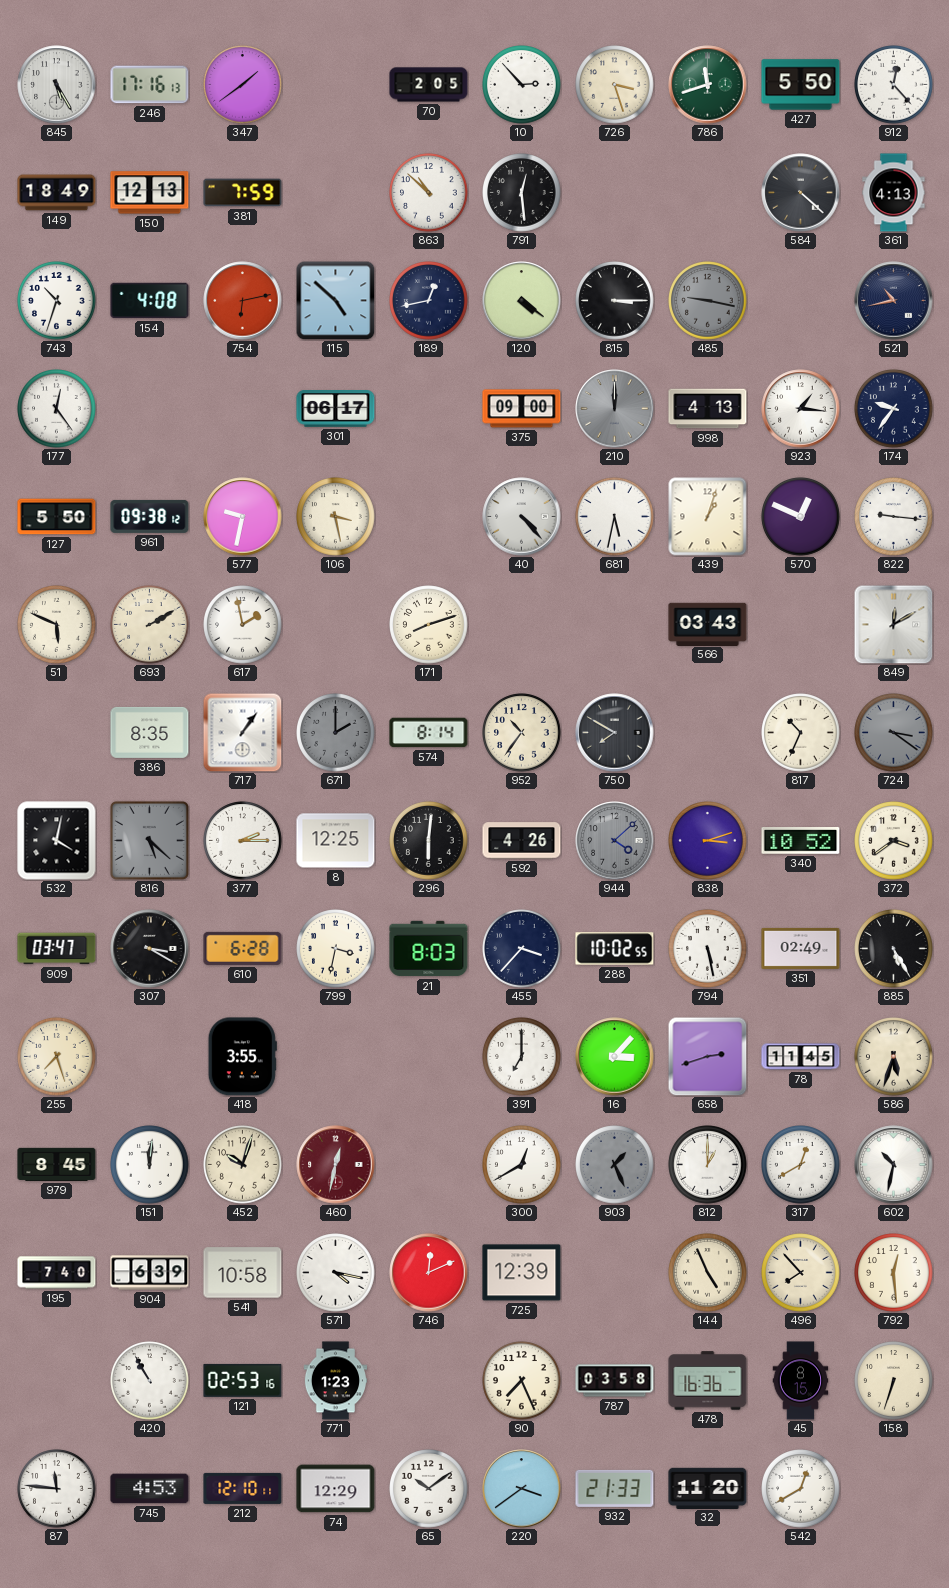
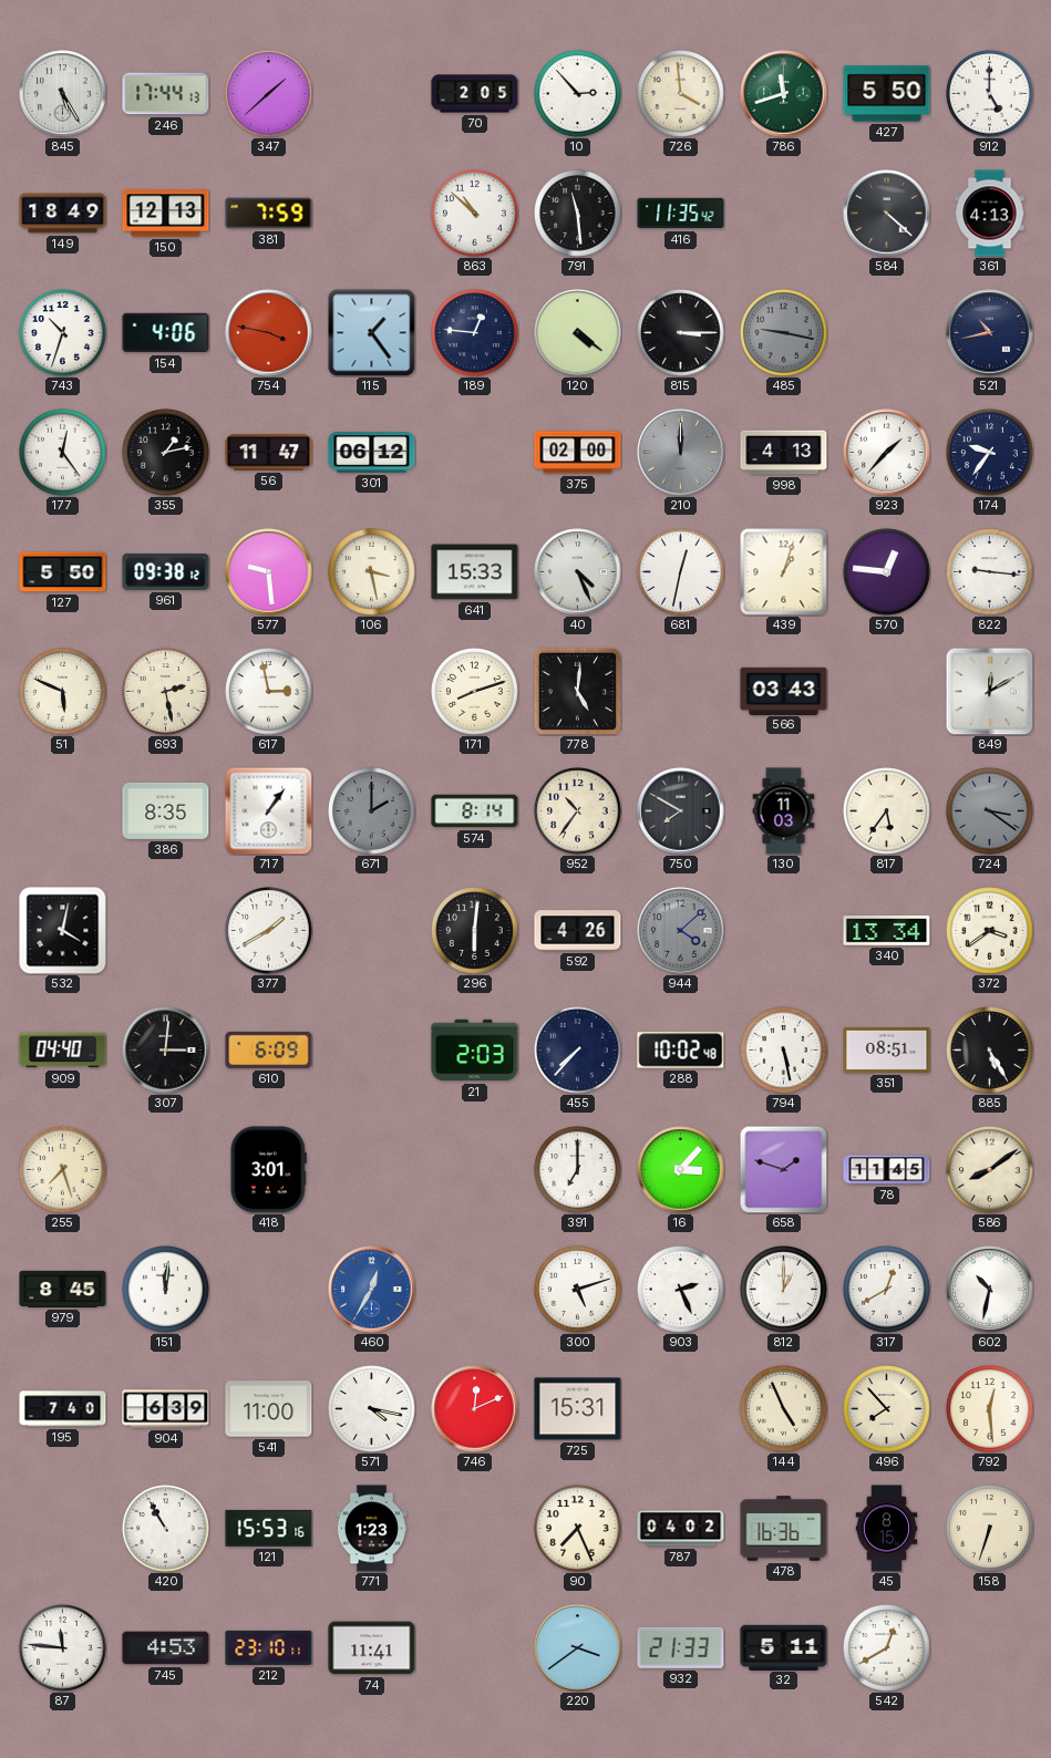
246: 17:16 -> 17:44 (166, 94)
347: 1:39 -> 1:38 (269, 94)
726: 3:27 -> 3:59 (681, 94)
912: 12:23 -> 5:00 (990, 94)
791: 12:29 -> 11:29 (578, 214)
416: none -> 11:35 (681, 214)
154: 4:08 -> 4:06 (166, 333)
754: 6:13 -> 3:47 (269, 333)
115: 4:52 -> 1:24 (371, 332)
189: 12:43 -> 12:46 (475, 333)
355: none -> 1:13 (166, 453)
56: none -> 11:47 (269, 453)
301: 06:17 -> 06:12 (372, 453)
375: 09:00 -> 02:00 (578, 453)
923: 1:16 -> 1:37 (887, 453)
577: 9:32 -> 9:29 (269, 572)
641: none -> 15:33 (475, 572)
40: 4:23 -> 4:26 (578, 572)
681: 5:32 -> 12:32 (681, 572)
570: 12:49 -> 12:46 (887, 572)
693: 2:10 -> 2:28 (166, 692)
617: 1:58 -> 2:58 (269, 692)
778: none -> 5:01 (577, 691)
130: none -> 11:03 (784, 811)
817: 10:34 -> 5:36 (887, 811)
816: 5:22 -> none (149, 840)
377: 2:15 -> 1:40 (269, 931)
8: 12:25 -> none (336, 841)
838: 3:12 -> none (708, 841)
340: 10:52 -> 13:34 (887, 931)
909: 03:47 -> 04:40 (63, 1051)
307: 3:20 -> 3:01 (166, 1051)
610: 6:28 -> 6:09 (269, 1049)
799: 3:32 -> none (336, 949)
21: 8:03 -> 2:03 (475, 1051)
455: 3:37 -> 7:37 (578, 1051)
288: 10:02:55 -> 10:02:48 (681, 1051)
351: 02:49 -> 08:51 (887, 1049)
418: 3:55 -> 3:01 (268, 1170)
658: 2:42 -> 1:48 (783, 1169)
586: 5:33 -> 8:09 (990, 1170)
452: 10:03 -> none (243, 1165)
460: 12:32 -> 12:35 (372, 1290)
460 dial: burgundy -> blue (372, 1290)
300: 12:40 -> 5:12 (578, 1290)
903: 1:26 -> 2:26 (681, 1290)
903 dial: grey -> white (681, 1290)
541: 10:58 -> 11:00 (269, 1409)
725: 12:39 -> 15:31 (578, 1409)
121: 02:53 -> 15:53 (269, 1528)
787: 03:58 -> 04:02 (681, 1529)
212: 12:10 -> 23:10 (269, 1647)
74: 12:29 -> 11:41 (372, 1648)
65: 10:09 -> none (429, 1489)
32: 11:20 -> 5:11 (784, 1647)
